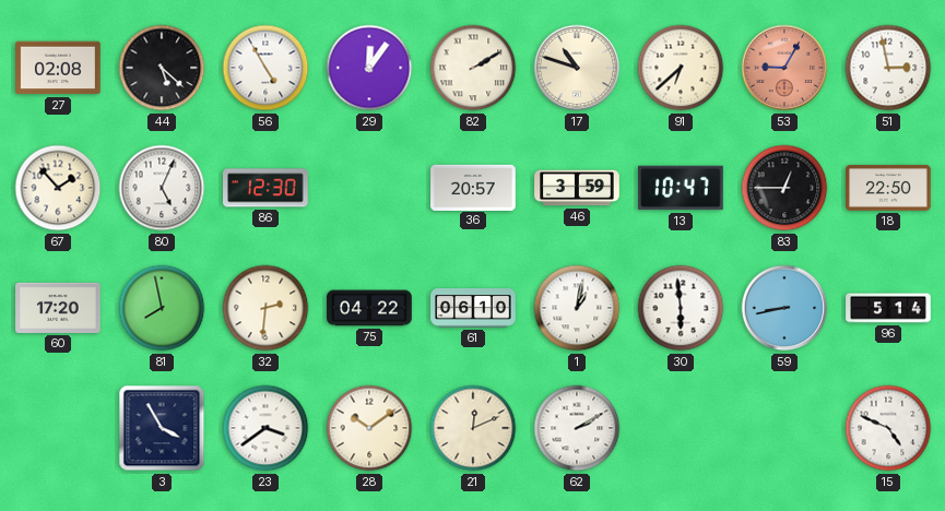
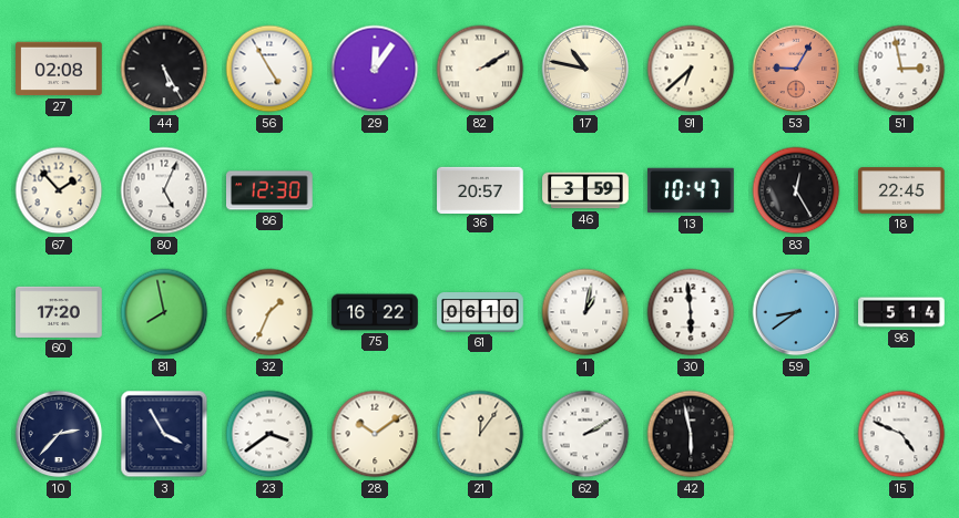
44: 5:22 -> 5:25 (164, 69)
17: 10:48 -> 10:47 (585, 69)
83: 12:45 -> 12:25 (796, 190)
18: 22:50 -> 22:45 (901, 190)
32: 2:31 -> 1:34 (269, 312)
75: 04:22 -> 16:22 (375, 312)
59: 8:43 -> 8:39 (796, 312)
10: none -> 2:37 (59, 434)
21: 12:11 -> 12:06 (480, 434)
42: none -> 5:58 (691, 434)
